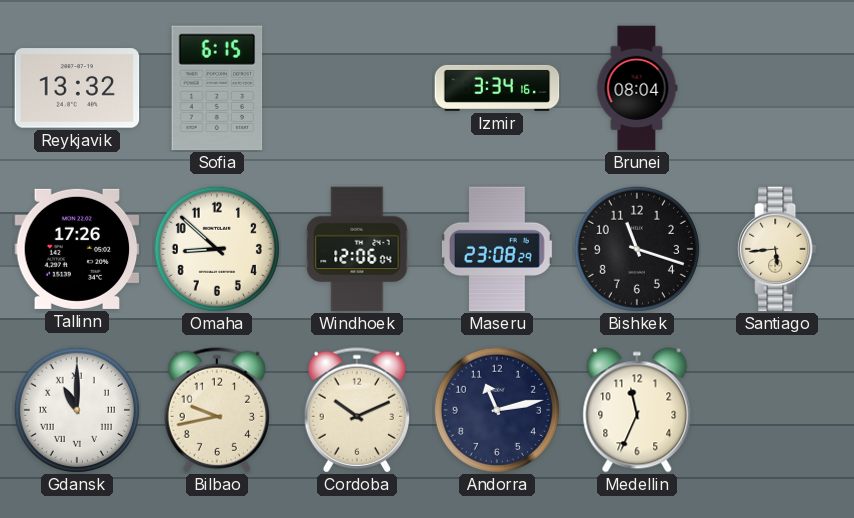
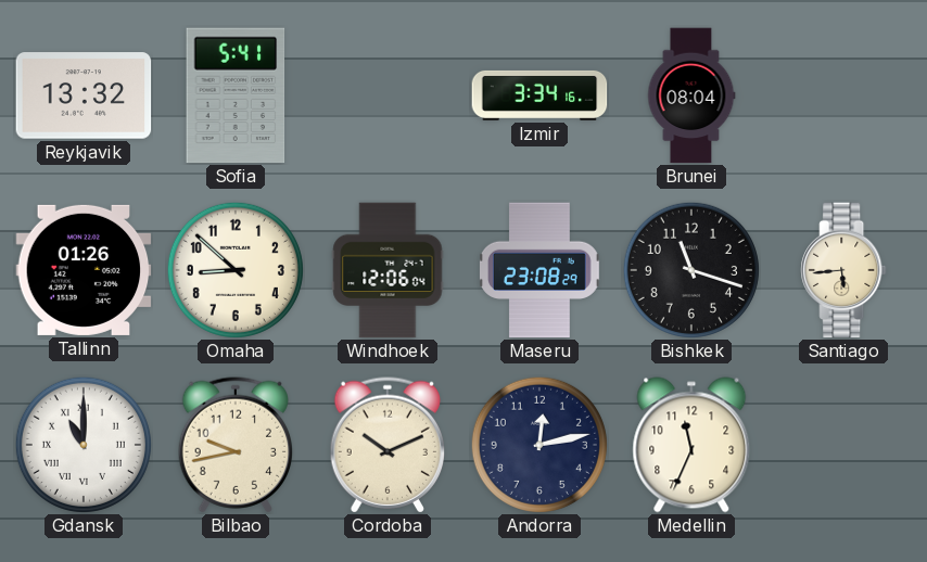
Sofia: 6:15 -> 5:41 (236, 95)
Tallinn: 17:26 -> 01:26 (84, 270)
Andorra: 11:13 -> 12:13 (539, 445)
